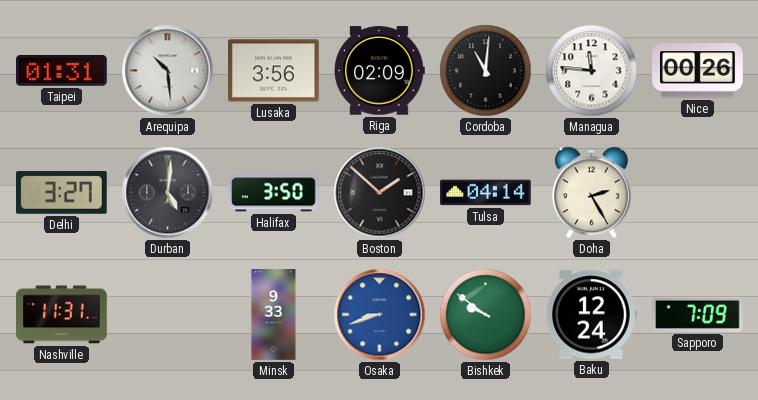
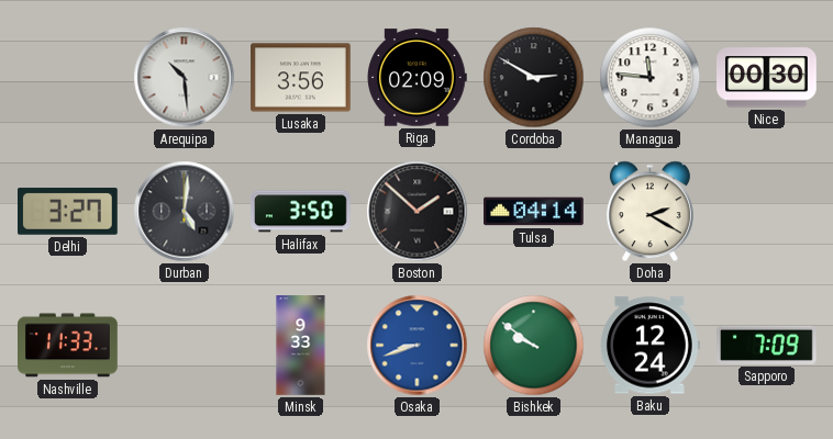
Taipei: 01:31 -> none (62, 70)
Cordoba: 11:01 -> 2:50 (534, 78)
Nice: 00:26 -> 00:30 (767, 78)
Doha: 2:25 -> 2:20 (649, 212)
Nashville: 11:31 -> 11:33 (68, 346)
